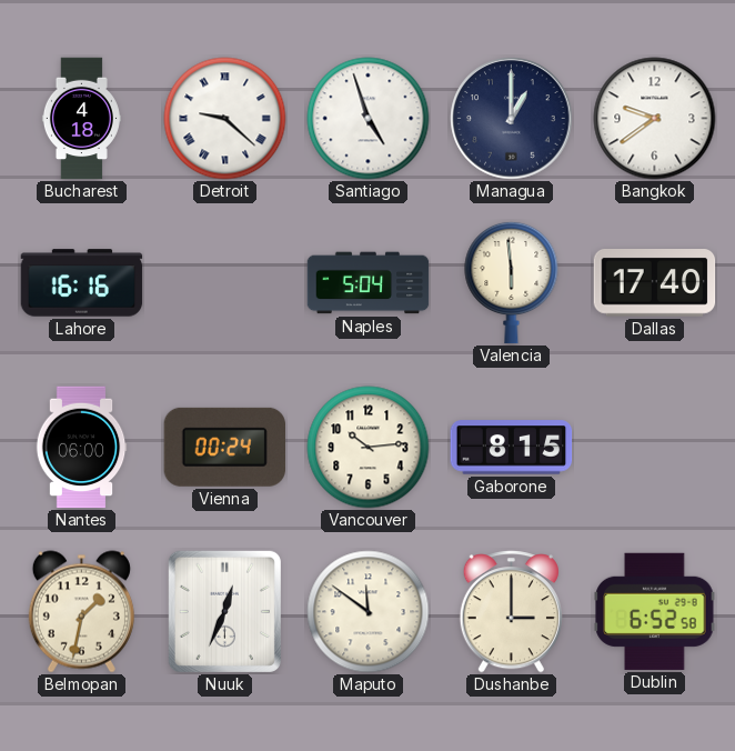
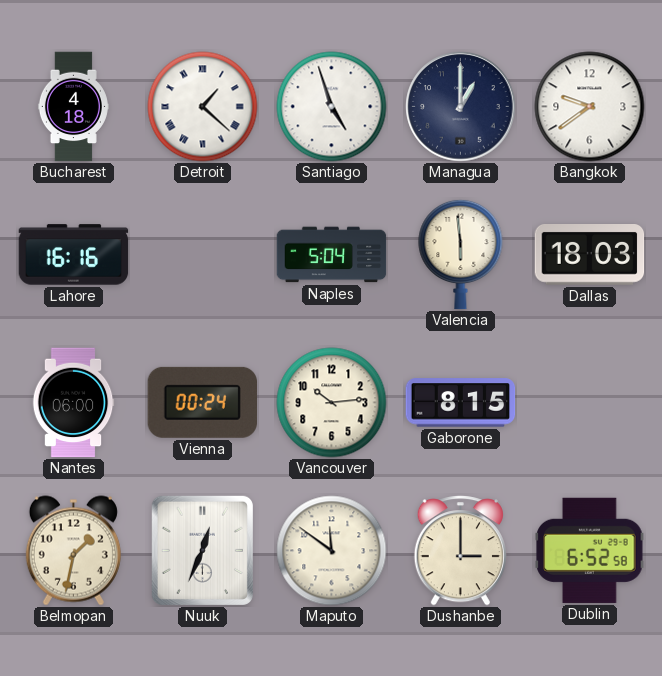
Detroit: 9:22 -> 1:22 (203, 107)
Dallas: 17:40 -> 18:03 (590, 255)
